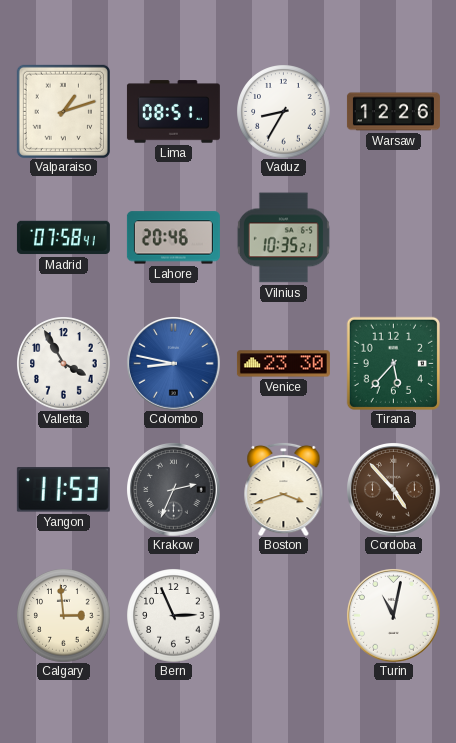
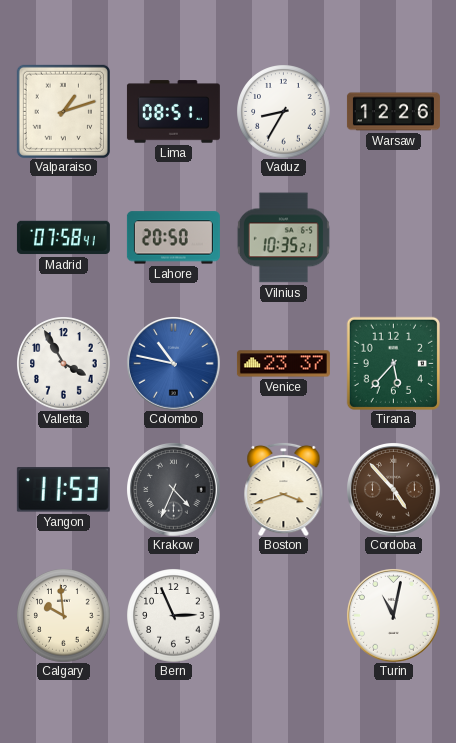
Lahore: 20:46 -> 20:50 (173, 238)
Colombo: 8:47 -> 10:47 (174, 364)
Venice: 23:30 -> 23:37 (283, 364)
Krakow: 2:34 -> 4:34 (174, 490)
Calgary: 2:59 -> 9:59 (63, 615)
